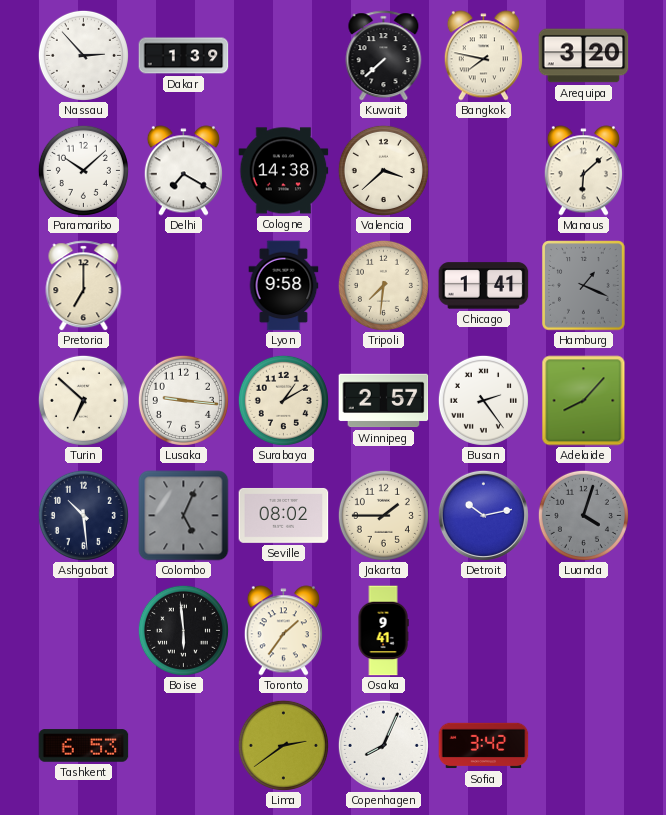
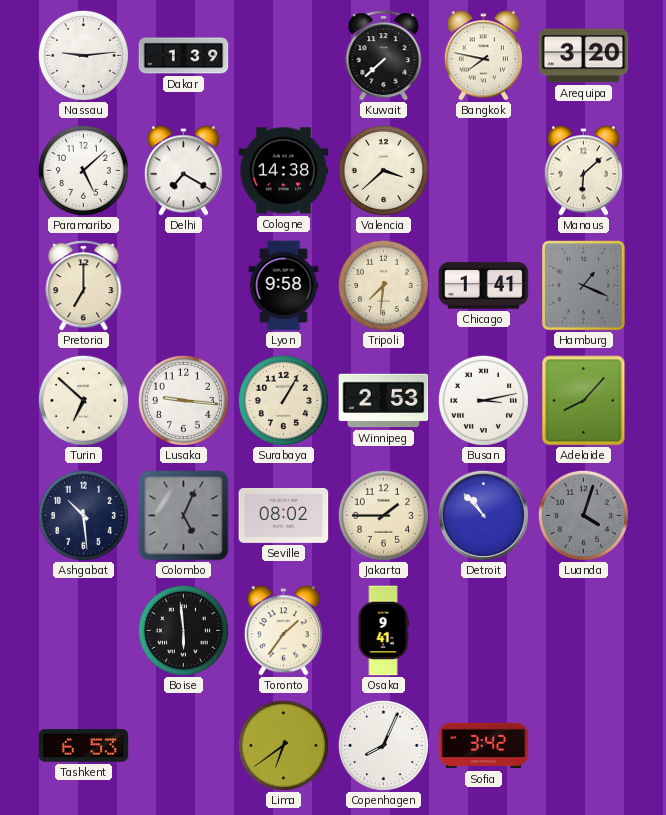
Nassau: 2:53 -> 9:14 (83, 55)
Paramaribo: 10:08 -> 5:08 (83, 170)
Surabaya: 1:10 -> 1:05 (283, 400)
Winnipeg: 2:57 -> 2:53 (384, 401)
Busan: 2:24 -> 3:13 (483, 400)
Detroit: 10:13 -> 10:53 (483, 515)
Lima: 2:39 -> 6:39 (283, 745)
